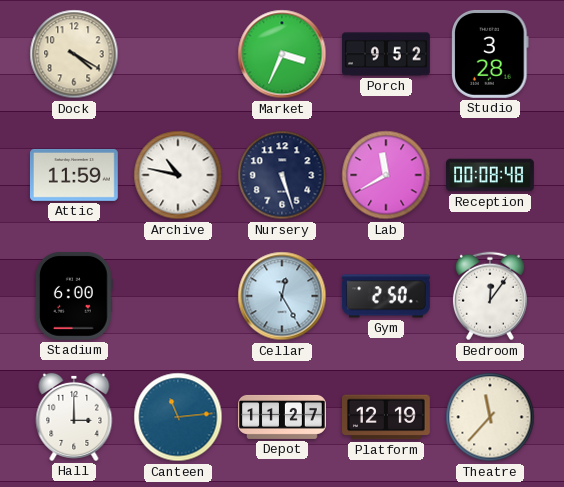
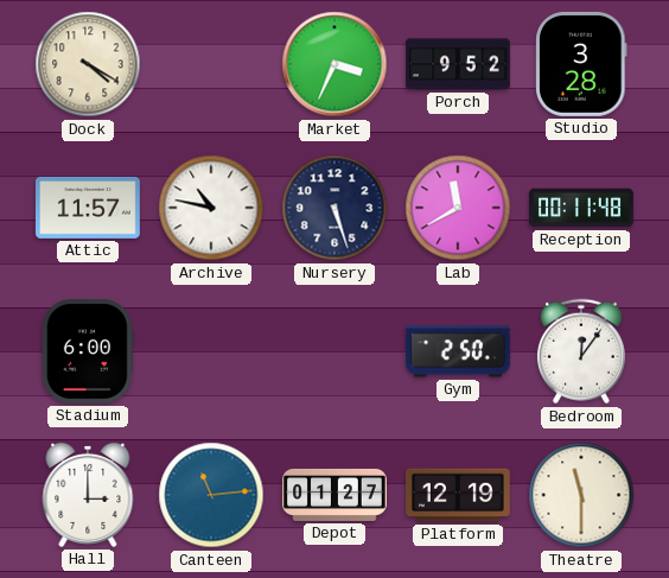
Attic: 11:59 -> 11:57 (88, 208)
Reception: 00:08 -> 00:11 (582, 208)
Cellar: 12:25 -> none (282, 296)
Depot: 11:27 -> 01:27 (336, 495)
Theatre: 11:37 -> 11:30 (581, 495)
